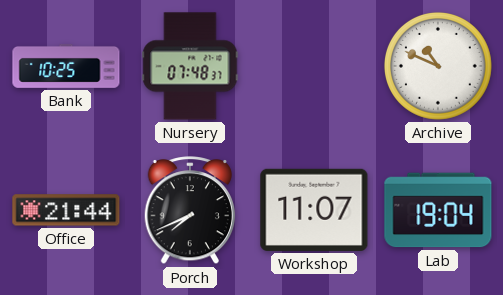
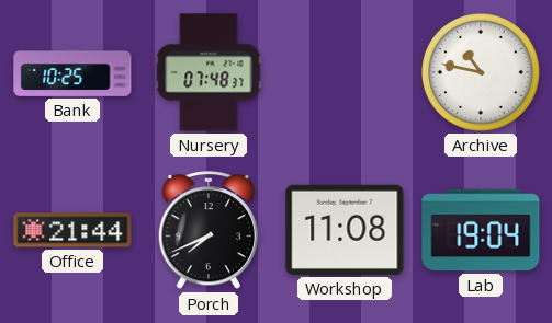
Archive: 10:49 -> 10:47 (481, 72)
Workshop: 11:07 -> 11:08 (345, 230)
